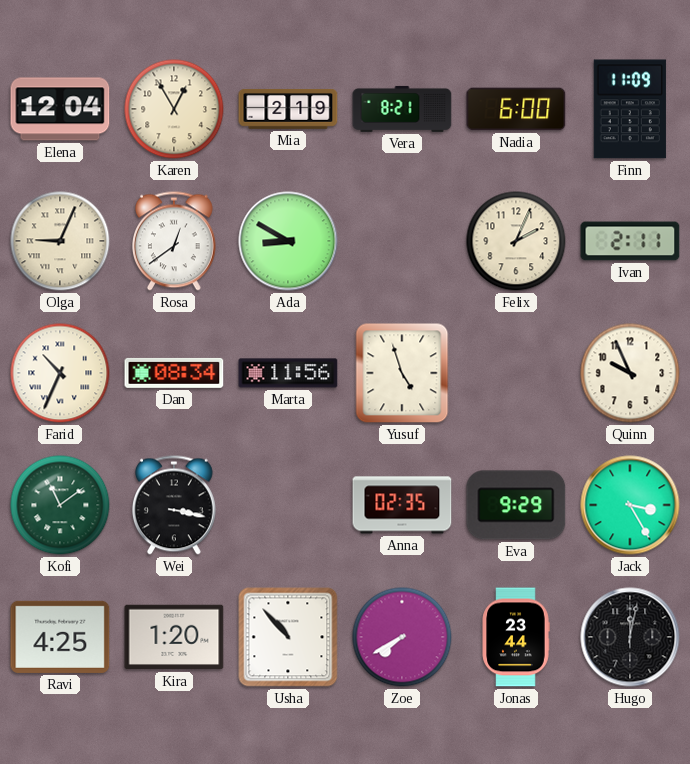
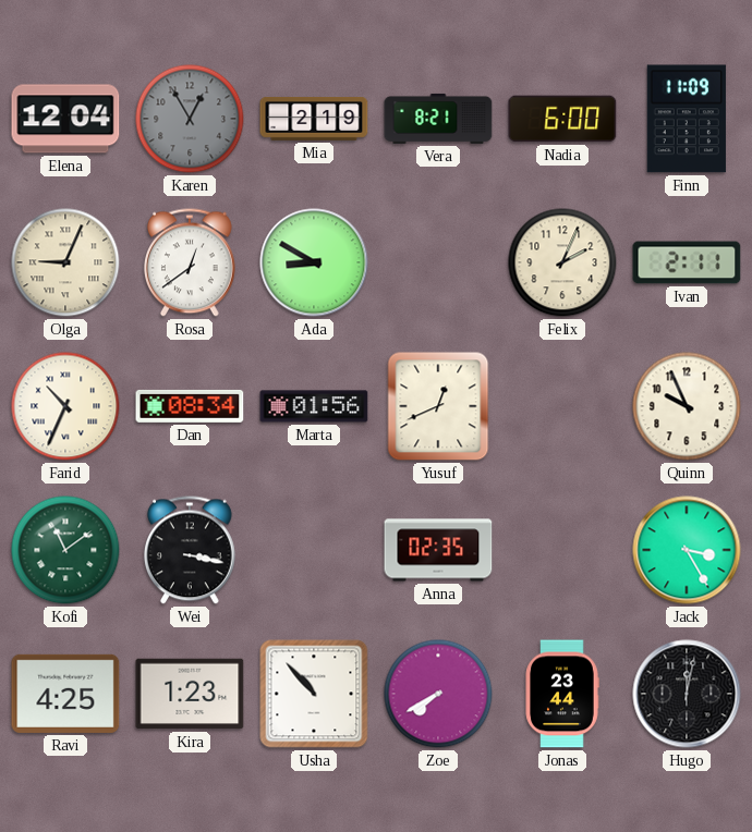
Karen dial: cream -> grey (190, 119)
Marta: 11:56 -> 01:56 (314, 406)
Yusuf: 4:57 -> 12:41 (438, 406)
Eva: 9:29 -> none (516, 505)
Kira: 1:20 -> 1:23 (190, 694)
